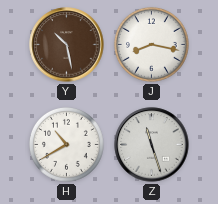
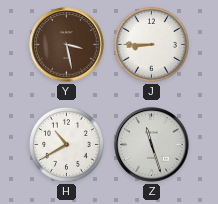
Y: 10:28 -> 3:28 (67, 45)
J: 8:17 -> 8:45 (151, 44)
